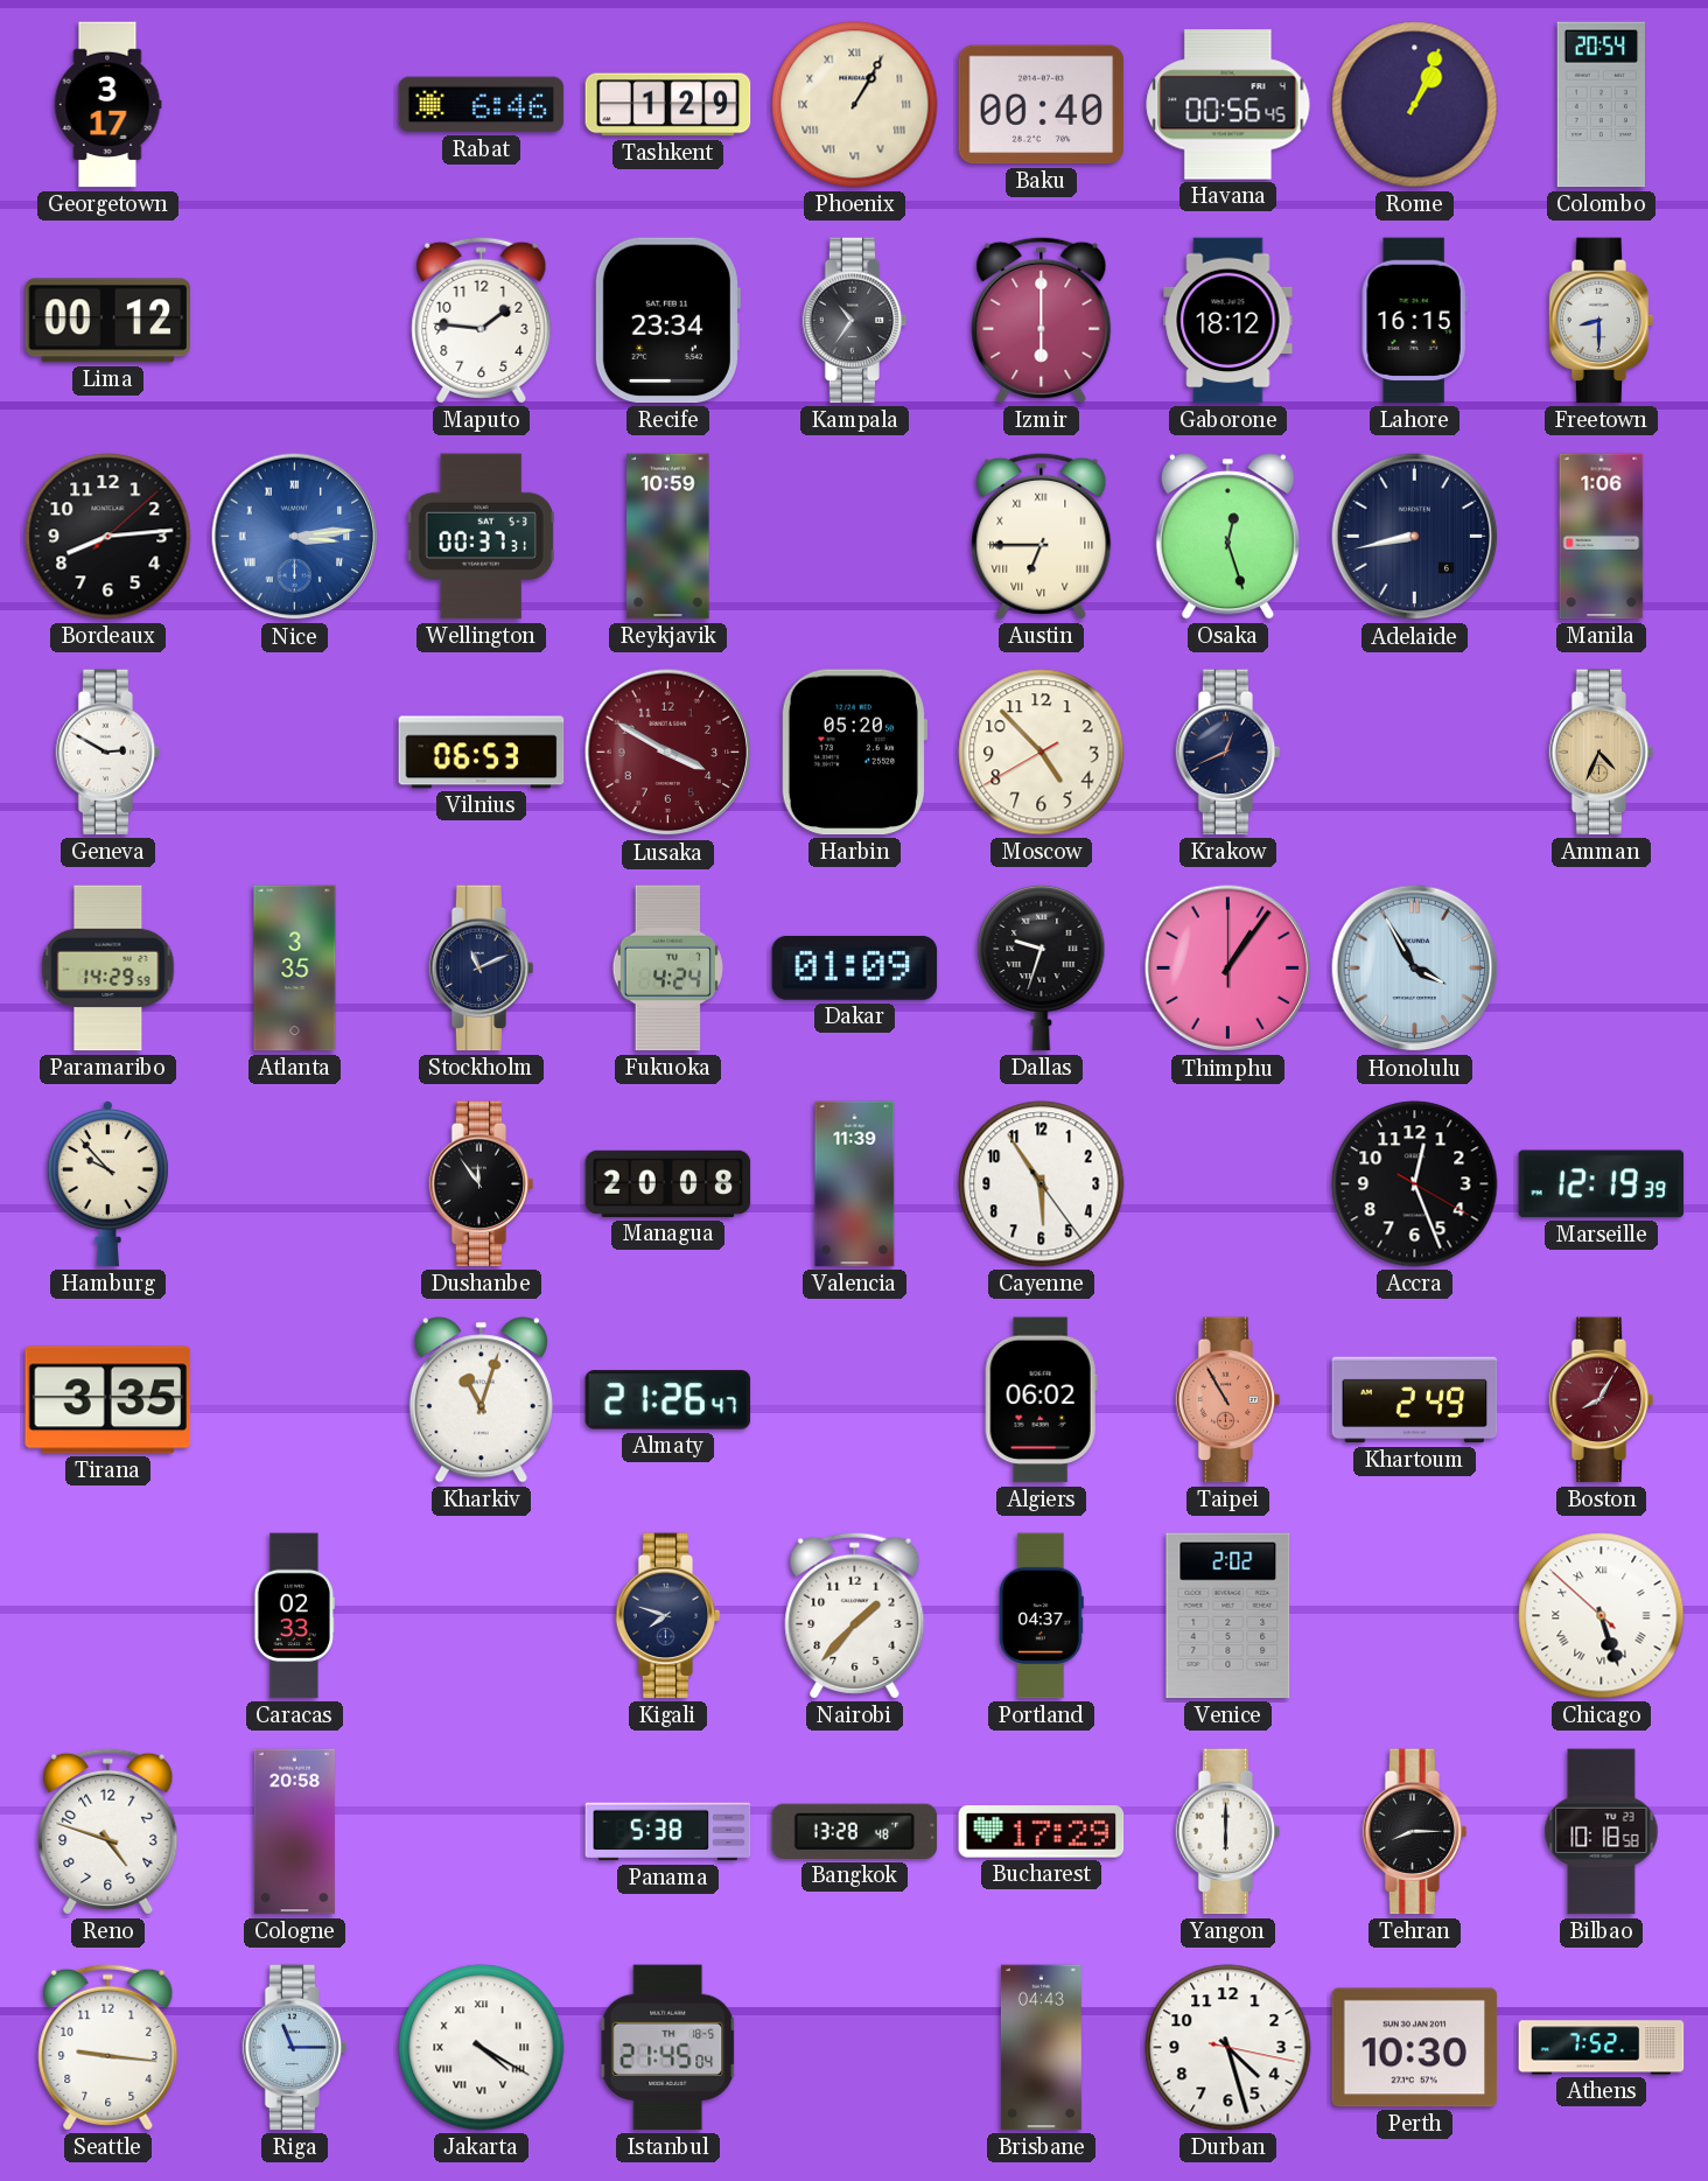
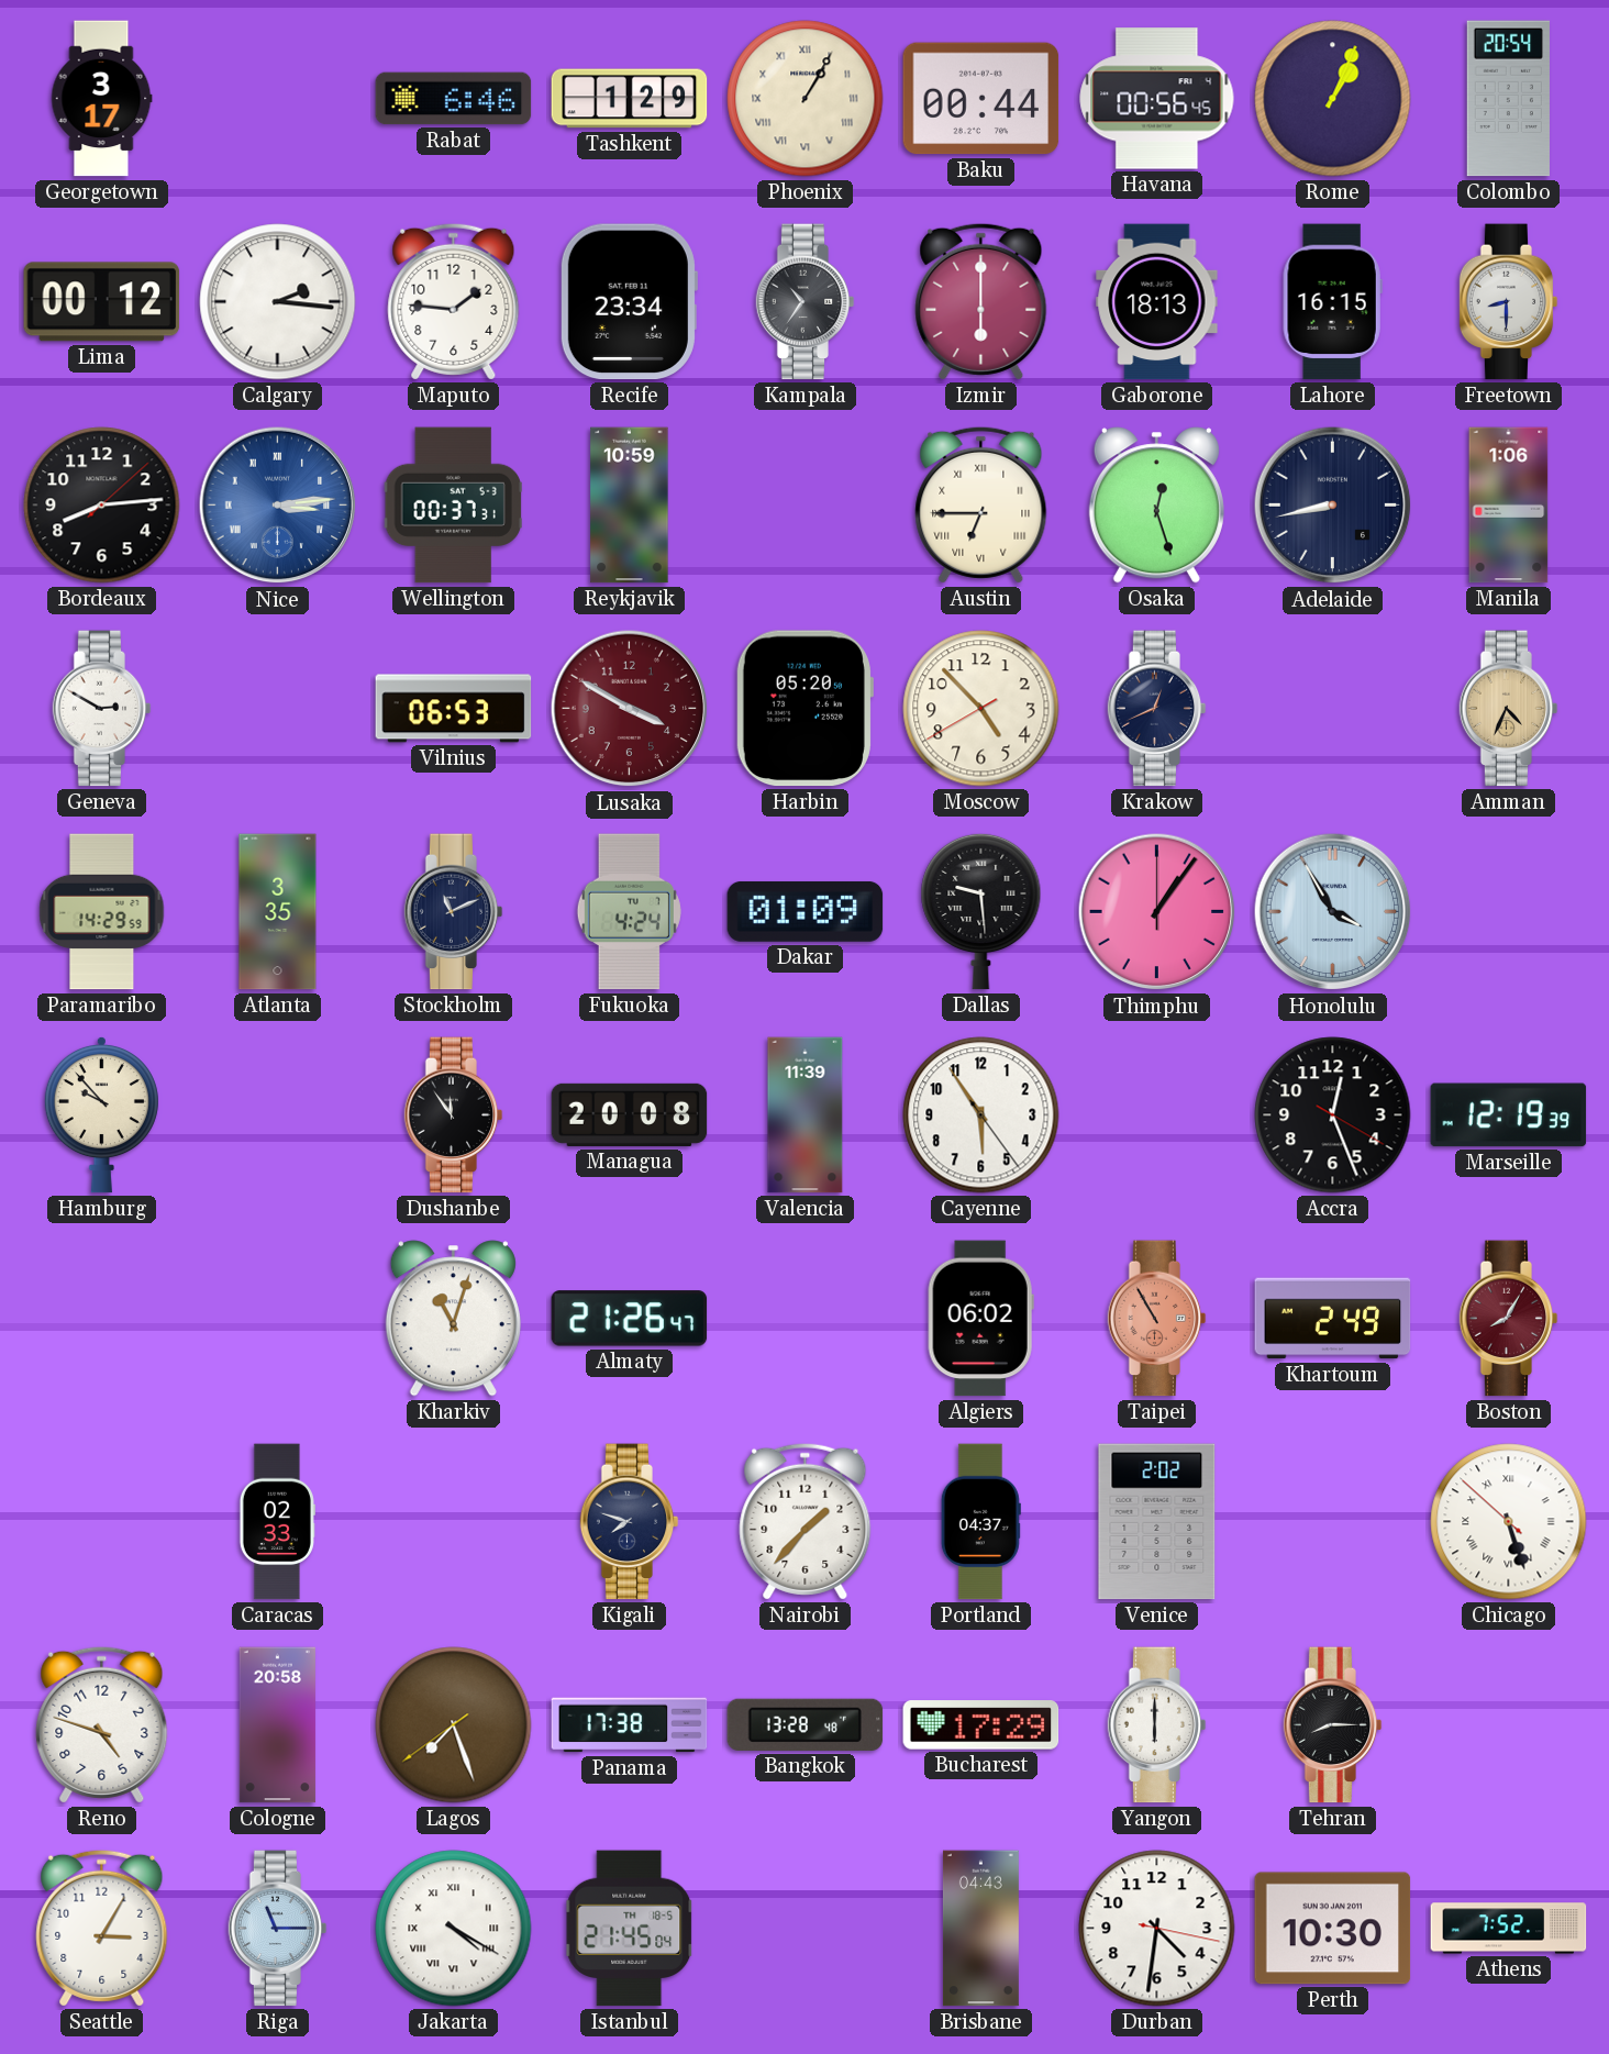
Baku: 00:40 -> 00:44 (981, 99)
Calgary: none -> 2:16 (278, 302)
Gaborone: 18:12 -> 18:13 (1157, 302)
Dallas: 9:33 -> 9:29 (981, 911)
Tirana: 3:35 -> none (108, 1400)
Lagos: none -> 7:26 (454, 1725)
Panama: 5:38 -> 17:38 (630, 1725)
Bilbao: 10:18 -> none (1602, 1832)
Seattle: 9:16 -> 3:05 (102, 1928)
Durban: 4:27 -> 4:31 (1157, 1929)
